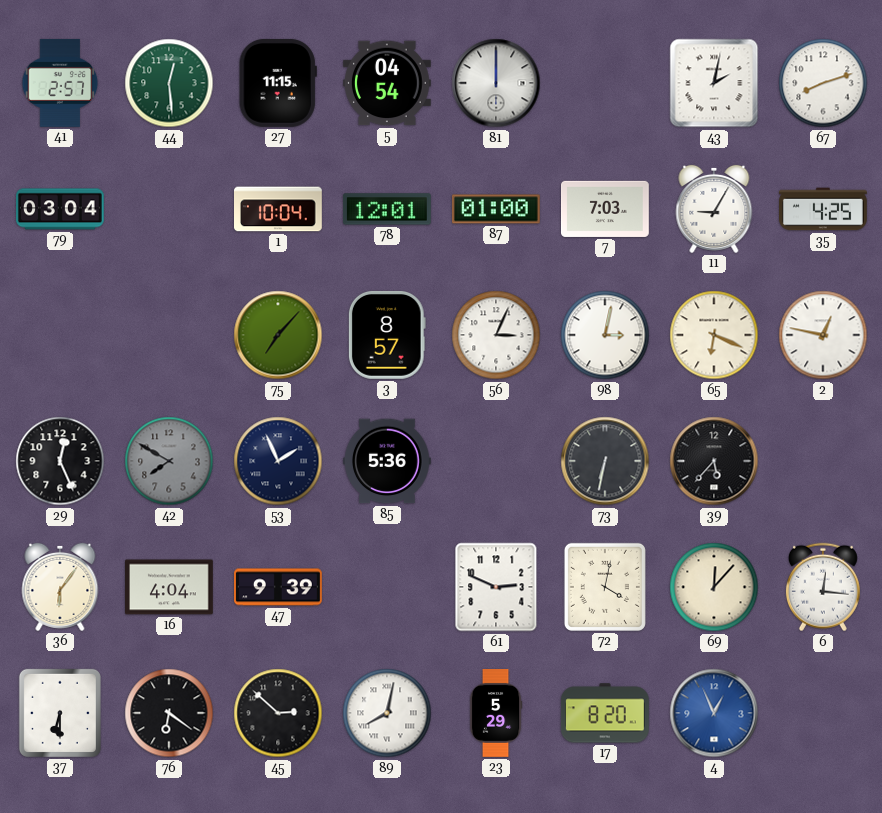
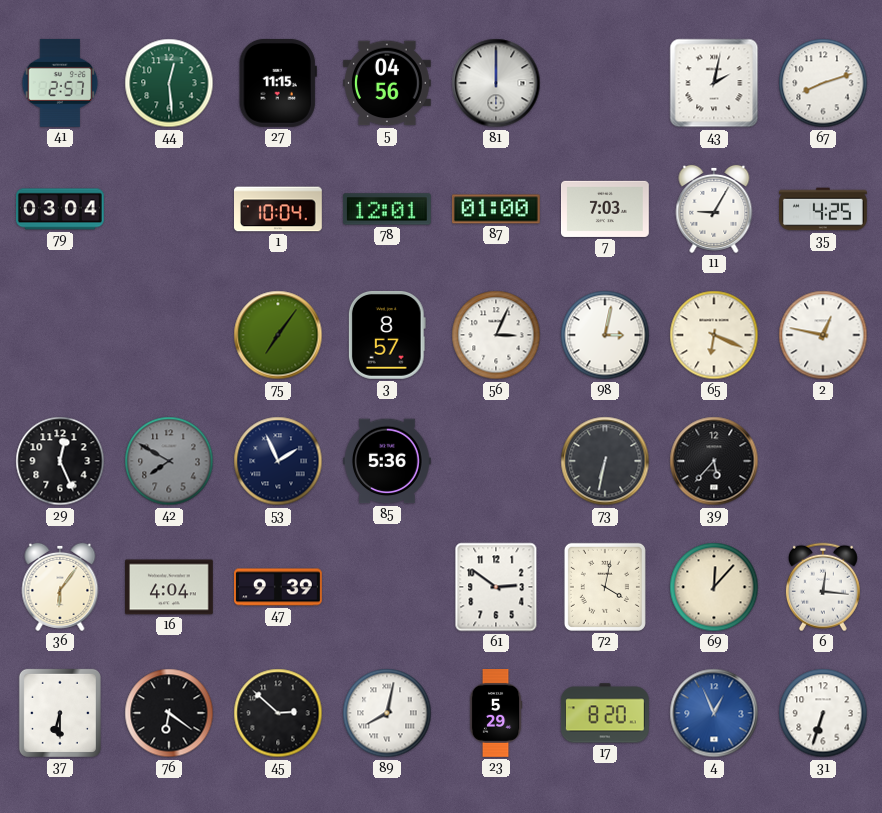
5: 04:54 -> 04:56 (387, 83)
75: 7:07 -> 7:06 (278, 335)
61: 2:49 -> 2:51 (496, 587)
31: none -> 6:33 (823, 713)
